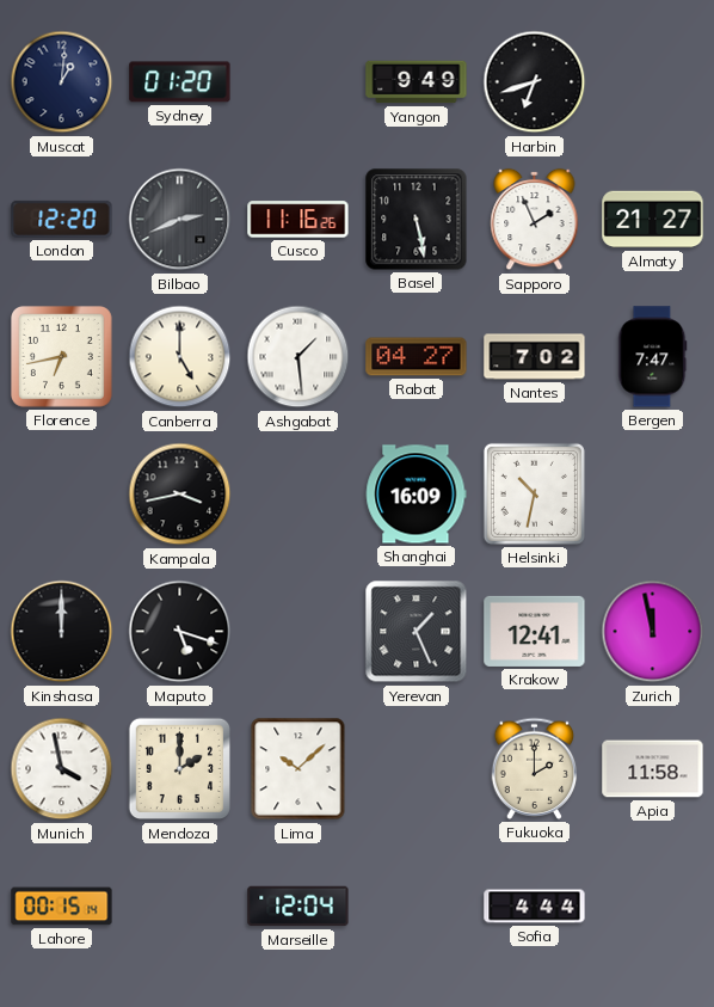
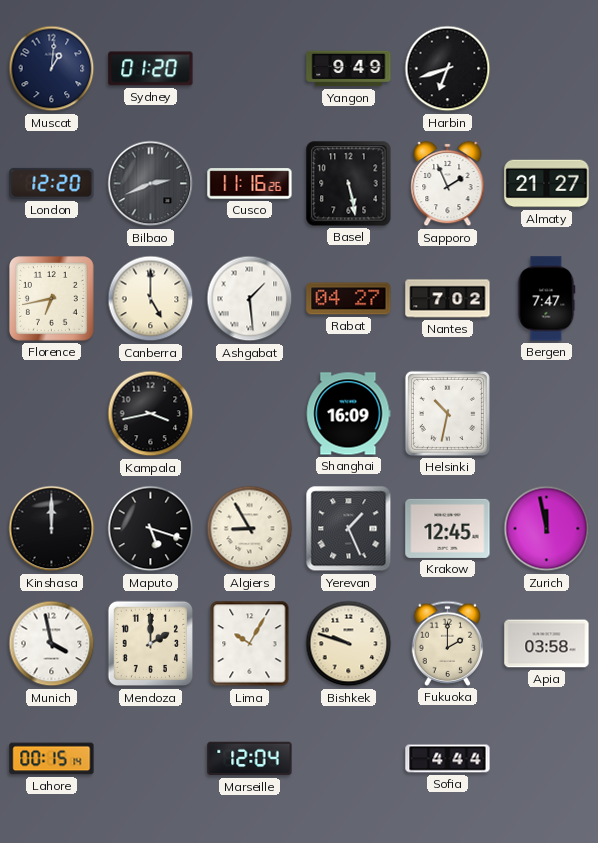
Algiers: none -> 8:55 (250, 529)
Krakow: 12:41 -> 12:45 (448, 528)
Lima: 10:08 -> 10:05 (250, 644)
Bishkek: none -> 9:48 (349, 644)
Apia: 11:58 -> 03:58 (547, 644)
